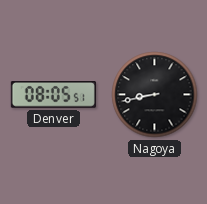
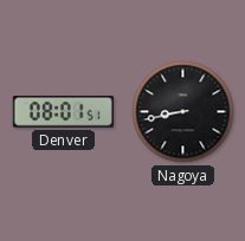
Denver: 08:05 -> 08:01 (63, 112)
